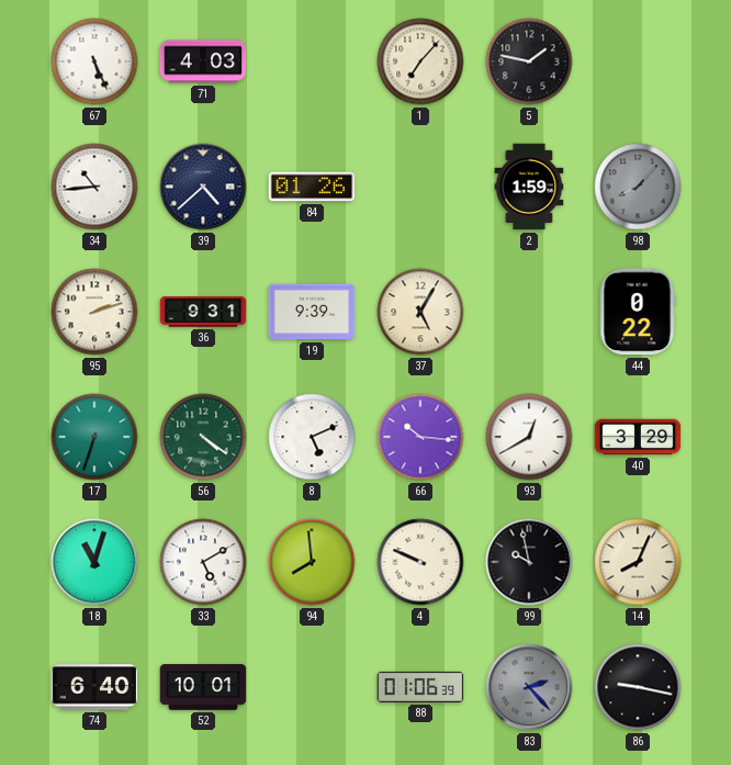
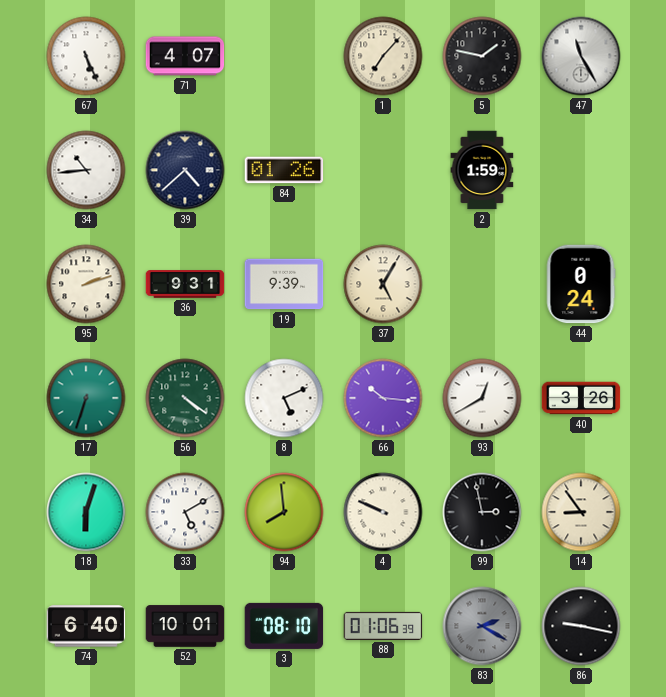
71: 4:03 -> 4:07 (185, 56)
47: none -> 11:25 (581, 56)
98: 8:07 -> none (638, 187)
44: 0:22 -> 0:24 (581, 284)
40: 3:29 -> 3:26 (581, 398)
18: 11:03 -> 6:03 (86, 512)
99: 9:58 -> 2:58 (482, 512)
14: 8:04 -> 8:54 (581, 512)
3: none -> 08:10 (284, 626)
83: 2:23 -> 2:20 (482, 626)
